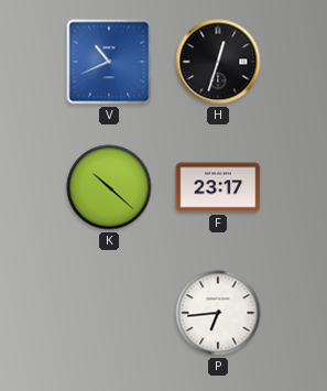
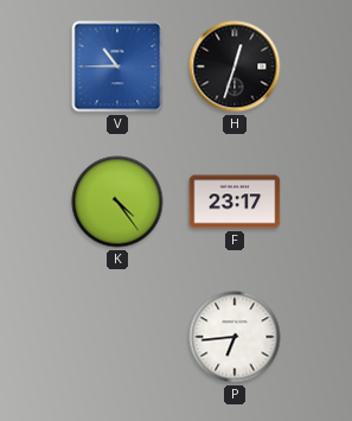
V: 10:41 -> 10:45 (117, 66)
K: 10:22 -> 4:24 (117, 202)
